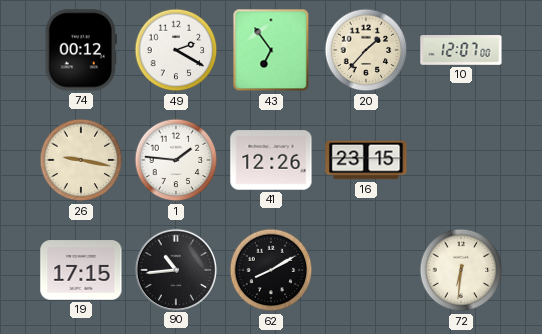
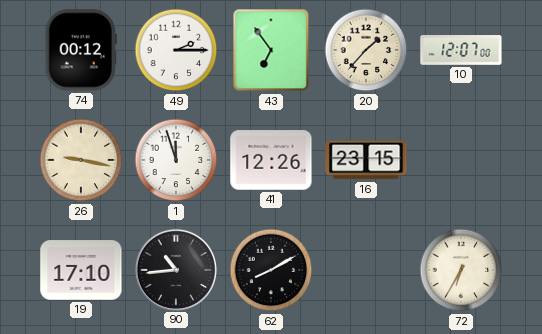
49: 2:20 -> 2:15 (176, 50)
1: 1:46 -> 11:57 (176, 160)
19: 17:15 -> 17:10 (81, 270)
72: 6:31 -> 6:35 (461, 270)
